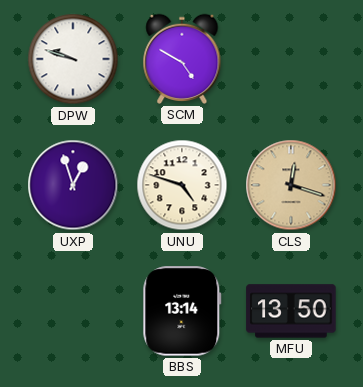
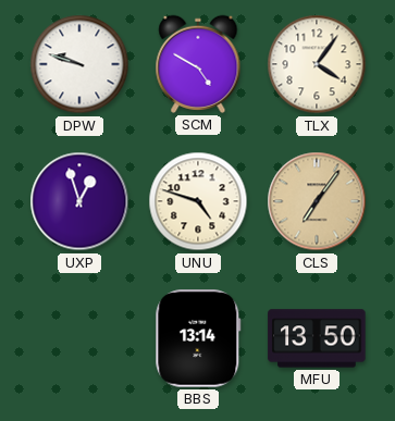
TLX: none -> 4:06 (317, 64)
CLS: 12:18 -> 7:06 (317, 201)
